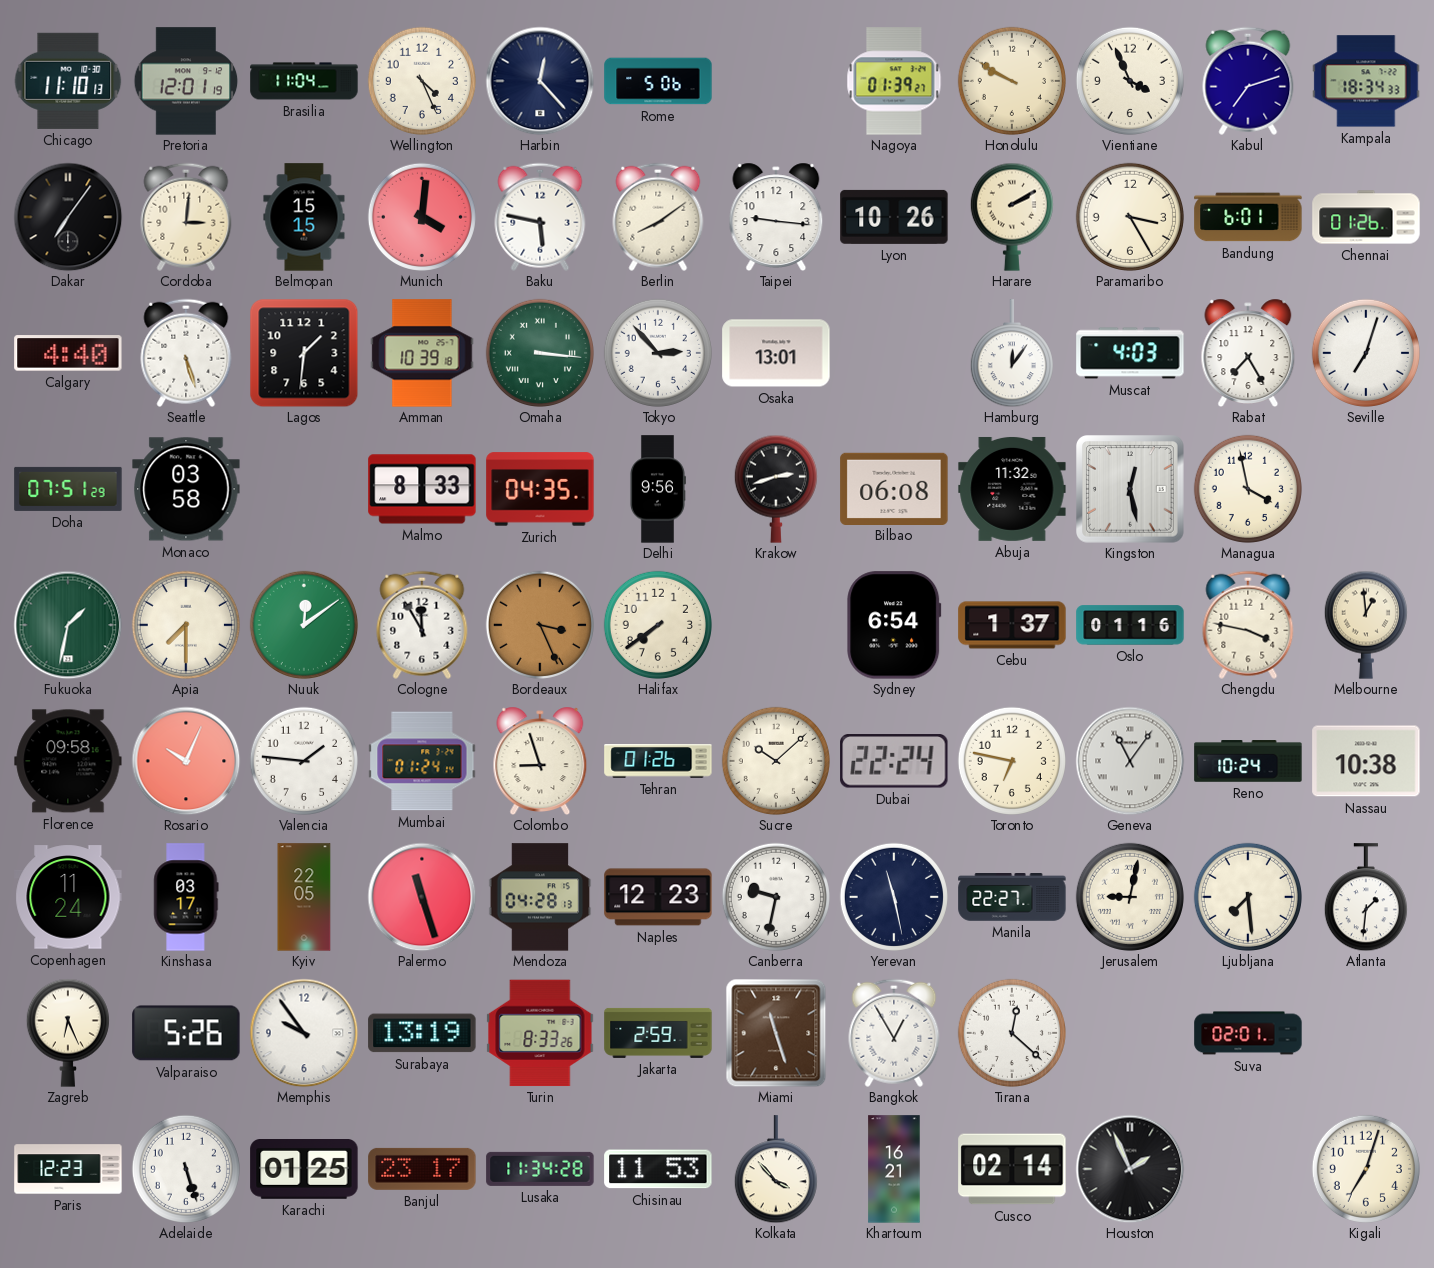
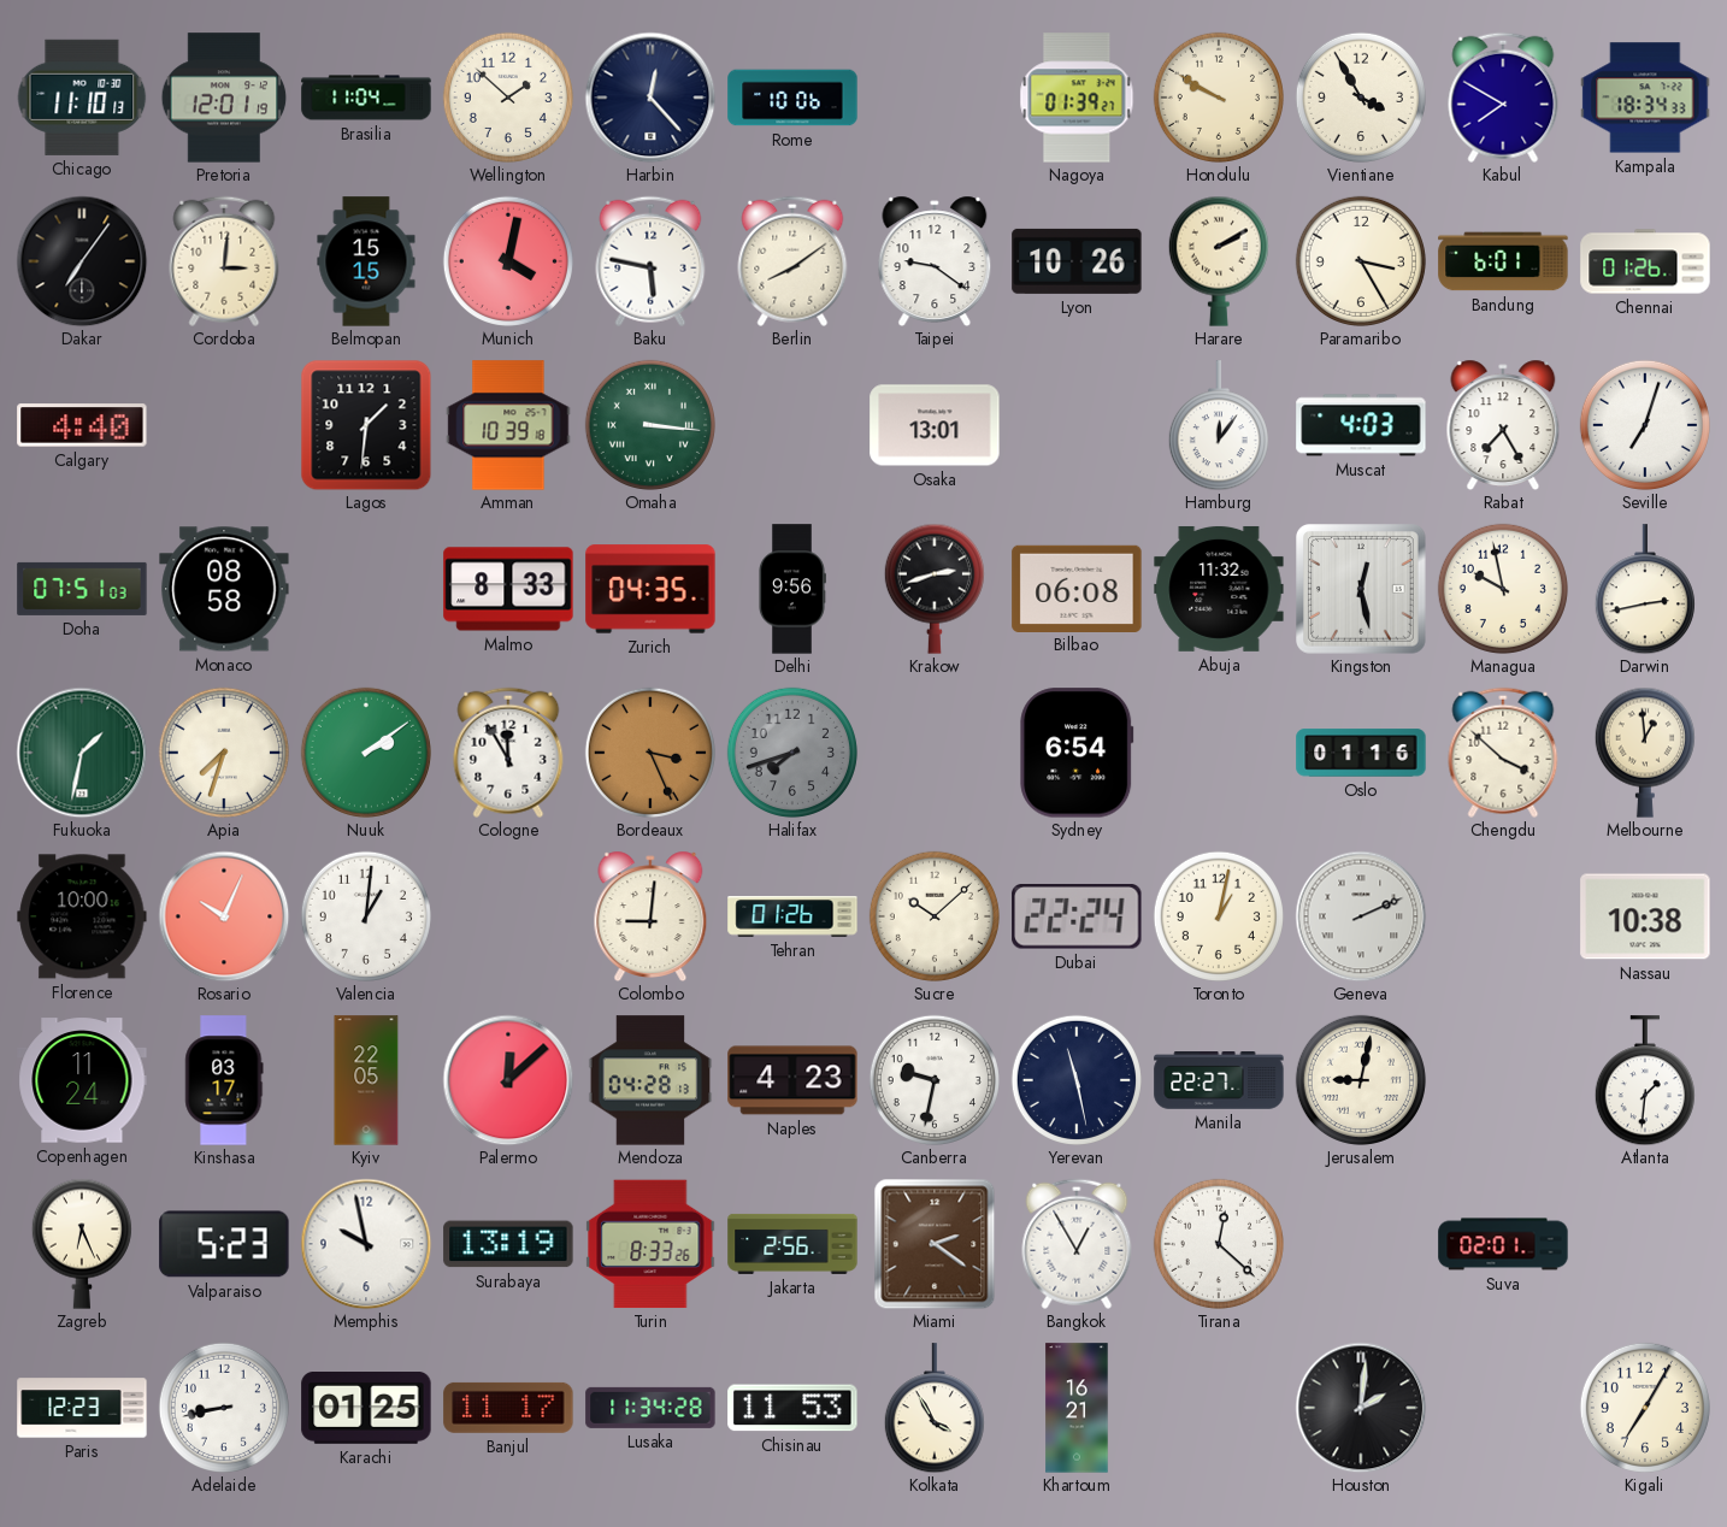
Wellington: 4:26 -> 1:52 (508, 98)
Rome: 5:06 -> 10:06 (792, 98)
Vientiane: 3:56 -> 3:55 (1361, 98)
Kabul: 7:12 -> 7:50 (1503, 98)
Munich: 4:01 -> 4:02 (508, 261)
Taipei: 9:16 -> 9:21 (935, 260)
Seattle: 5:27 -> none (186, 353)
Tokyo: 2:53 -> none (658, 353)
Doha: 07:51:29 -> 07:51:03 (82, 589)
Monaco: 03:58 -> 08:58 (224, 589)
Managua: 3:58 -> 9:58 (1503, 589)
Darwin: none -> 2:43 (1645, 589)
Apia: 7:30 -> 7:33 (224, 753)
Nuuk: 12:09 -> 2:09 (366, 753)
Halifax: 7:39 -> 7:42 (792, 753)
Halifax dial: cream -> grey (792, 753)
Cebu: 1:37 -> none (1012, 625)
Chengdu: 3:47 -> 3:52 (1503, 753)
Florence: 09:58 -> 10:00 (82, 916)
Valencia: 1:46 -> 1:01 (366, 916)
Mumbai: 01:24 -> none (422, 761)
Colombo: 8:57 -> 9:01 (650, 915)
Toronto: 6:47 -> 1:02 (1219, 916)
Geneva: 11:06 -> 2:11 (1361, 916)
Reno: 10:24 -> none (1248, 761)
Palermo: 11:27 -> 12:08 (508, 1080)
Naples: 12:23 -> 4:23 (792, 1080)
Ljubljana: 7:29 -> none (1248, 897)
Valparaiso: 5:26 -> 5:23 (224, 1244)
Memphis: 9:54 -> 9:58 (366, 1244)
Jakarta: 2:59 -> 2:56 (792, 1244)
Miami: 11:27 -> 2:21 (935, 1244)
Adelaide: 5:27 -> 8:43 (224, 1408)
Banjul: 23:17 -> 11:17 (508, 1408)
Kolkata: 3:53 -> 3:55 (935, 1408)
Cusco: 02:14 -> none (1012, 1169)
Houston: 1:56 -> 2:01 (1361, 1408)
Kigali: 7:03 -> 7:05 (1645, 1408)
